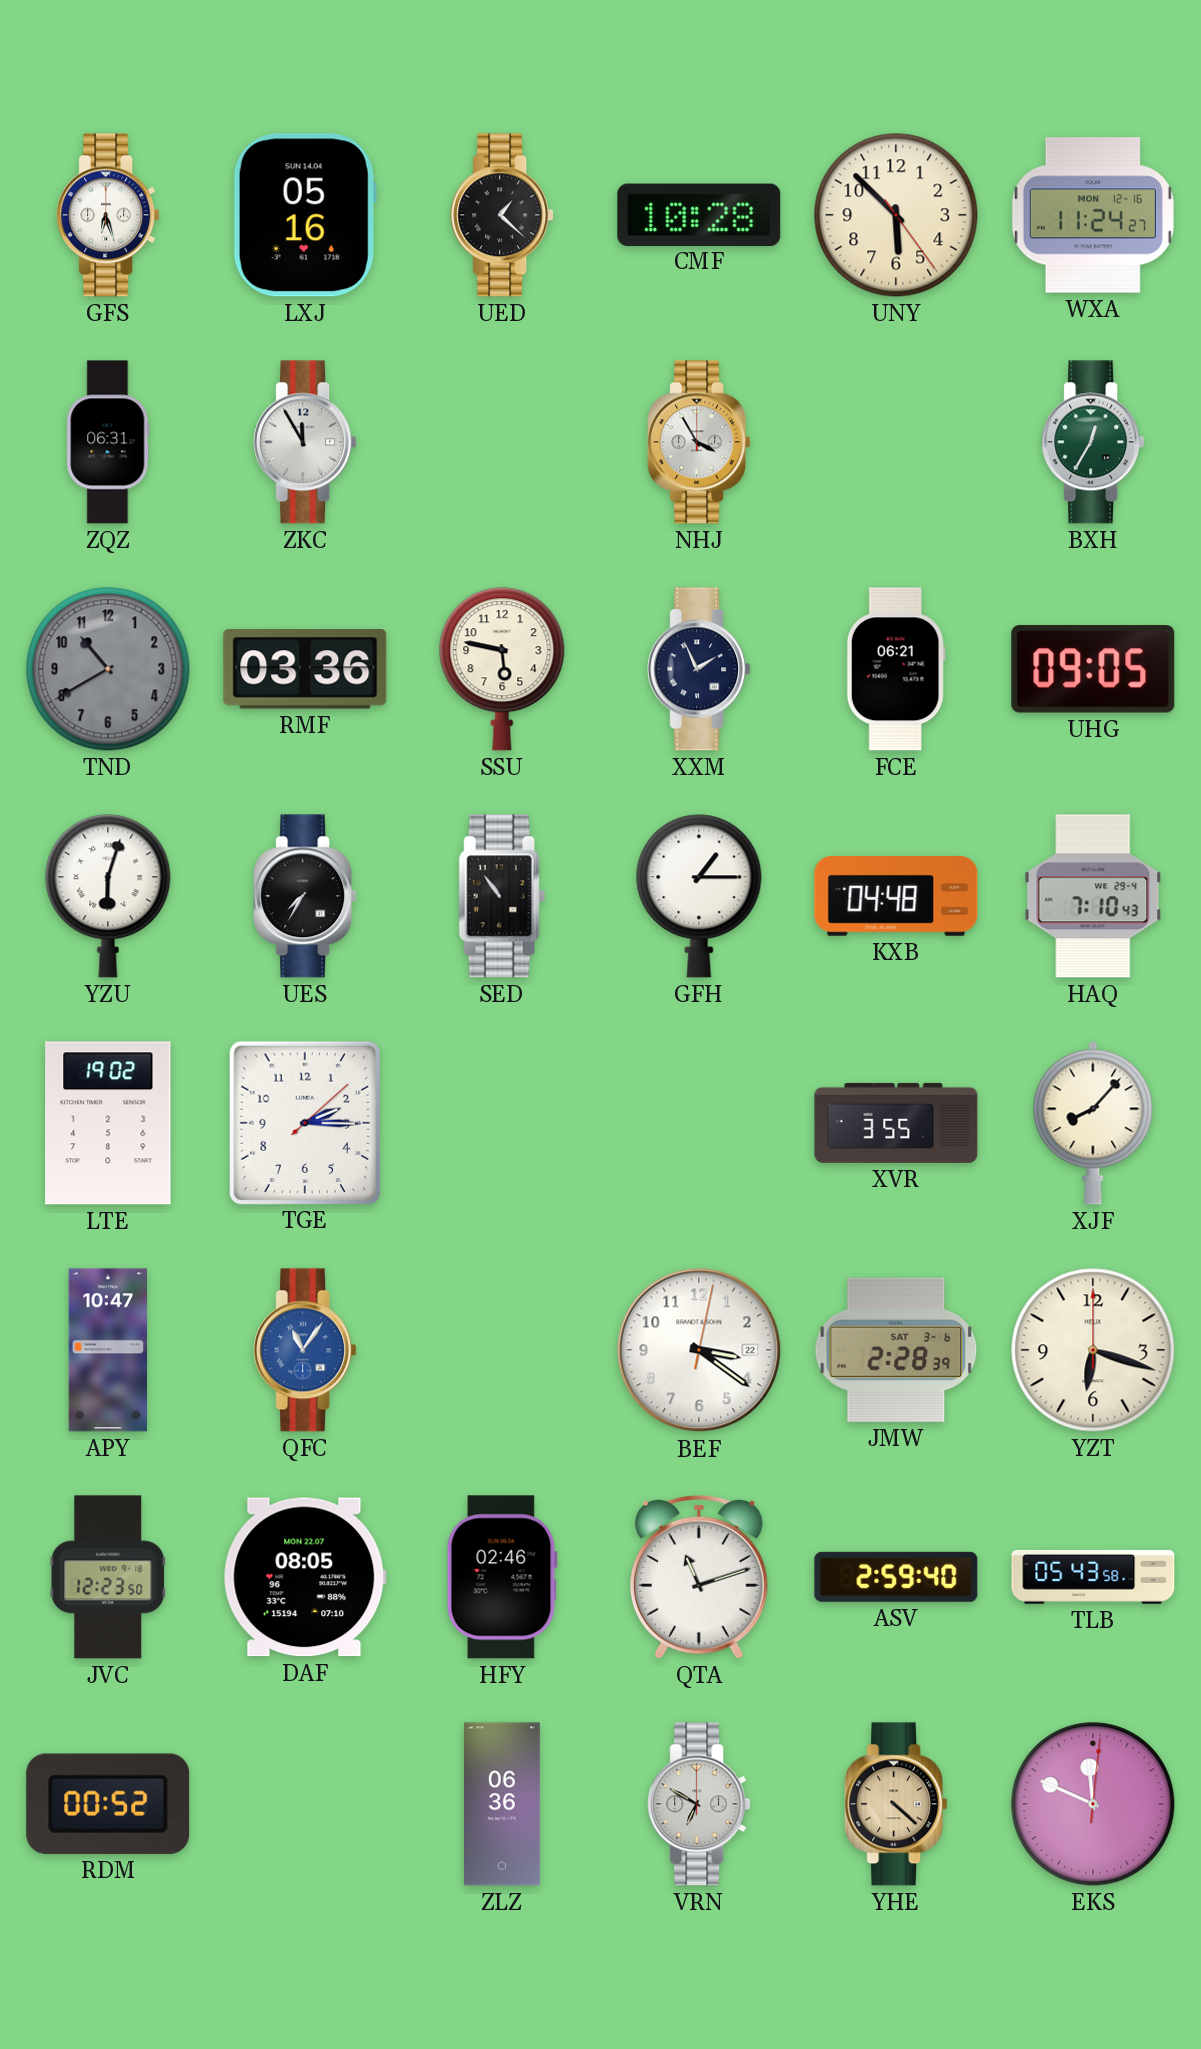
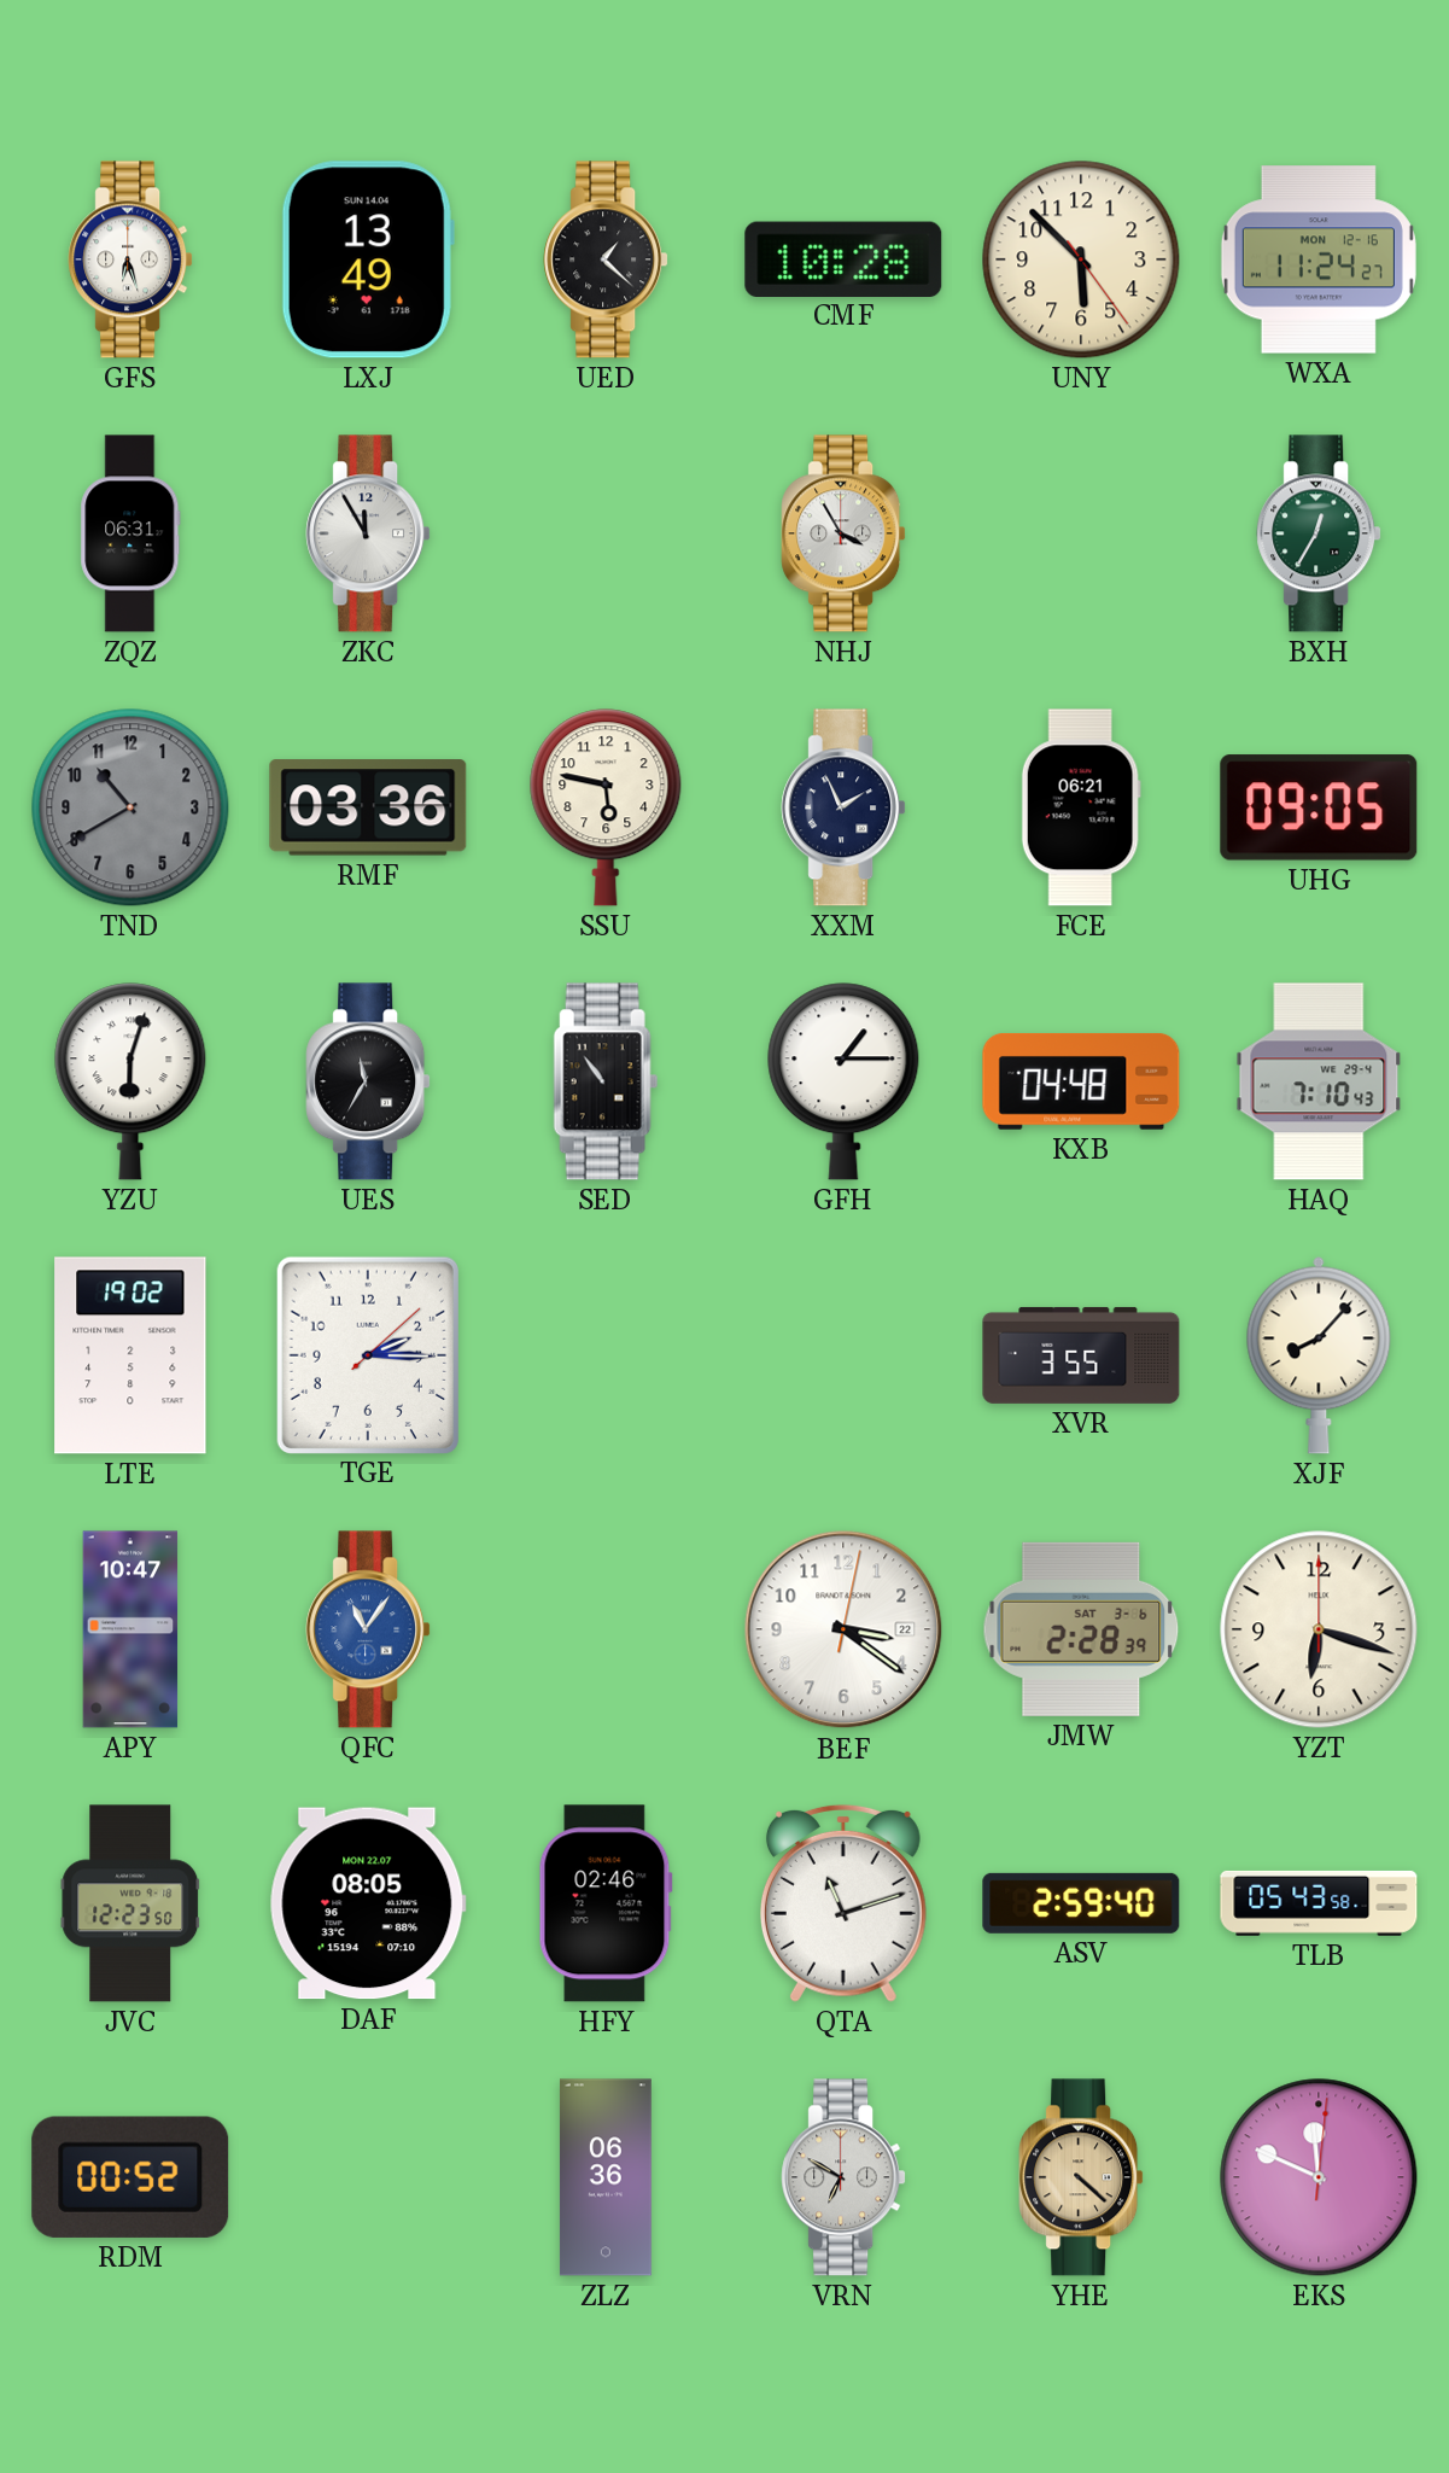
LXJ: 05:16 -> 13:49 (368, 259)
UES: 7:35 -> 11:35 (368, 1081)
